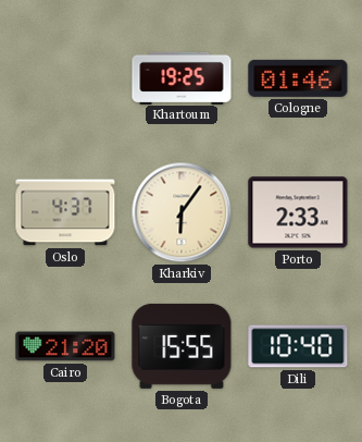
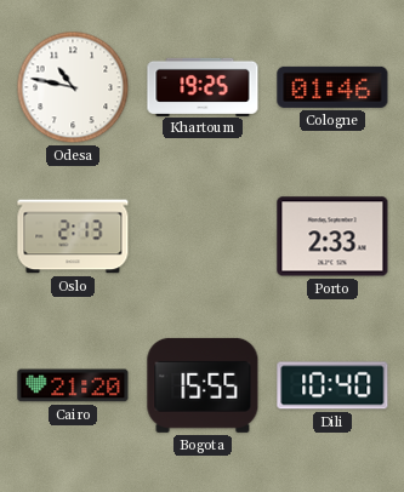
Odesa: none -> 10:47 (73, 87)
Oslo: 4:37 -> 2:13 (73, 236)
Kharkiv: 6:06 -> none (182, 212)
